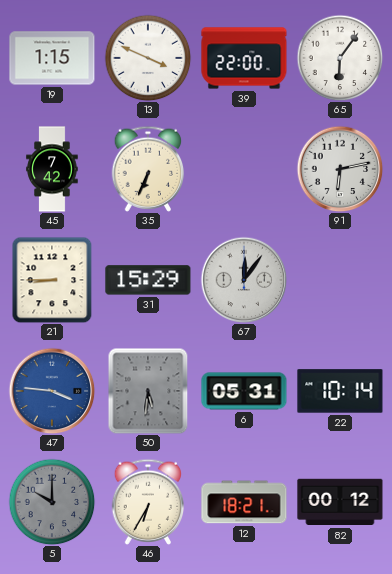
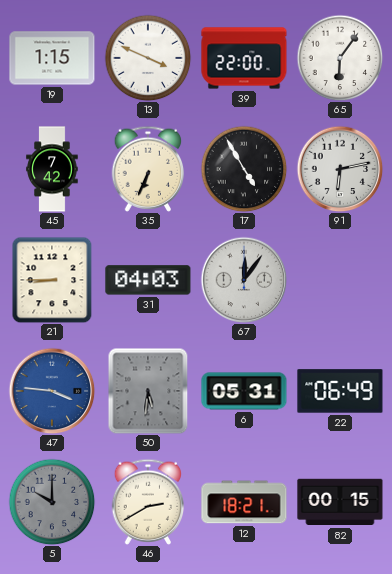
17: none -> 4:55 (244, 169)
31: 15:29 -> 04:03 (148, 280)
22: 10:14 -> 06:49 (340, 391)
46: 6:35 -> 2:40 (148, 502)
82: 00:12 -> 00:15 (340, 502)
